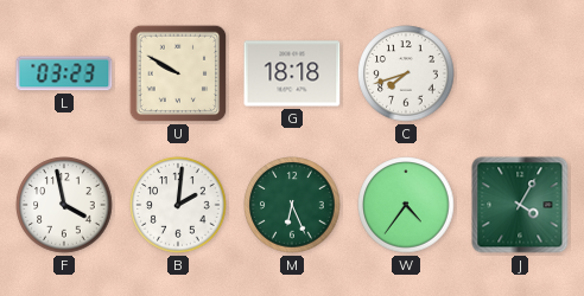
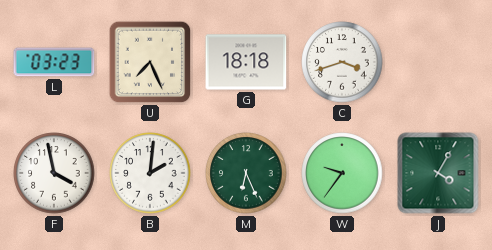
U: 9:50 -> 7:26 (150, 62)
C: 7:42 -> 3:42 (342, 62)
W: 4:36 -> 9:36 (342, 173)
